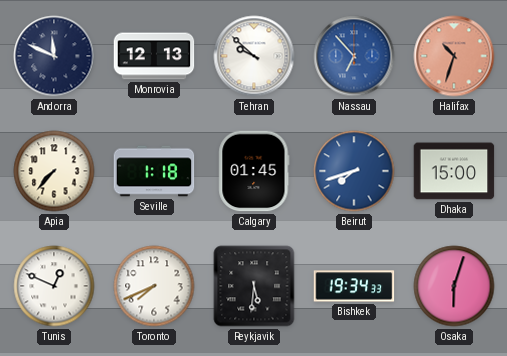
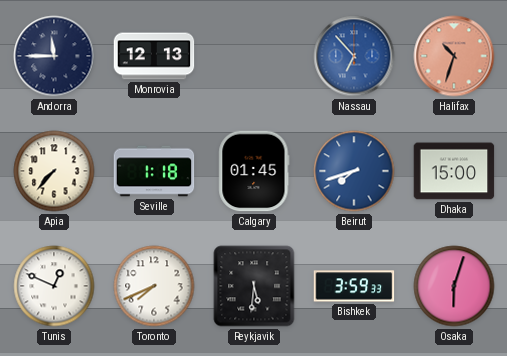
Andorra: 11:49 -> 11:45 (54, 56)
Tehran: 9:52 -> none (254, 56)
Bishkek: 19:34 -> 3:59 (354, 286)
